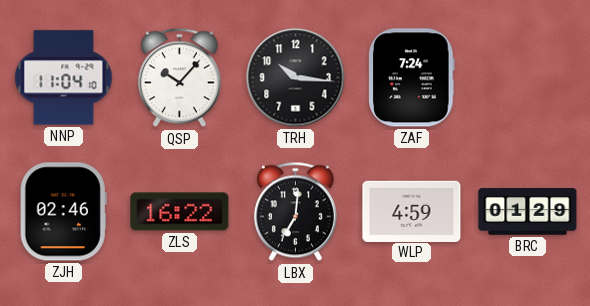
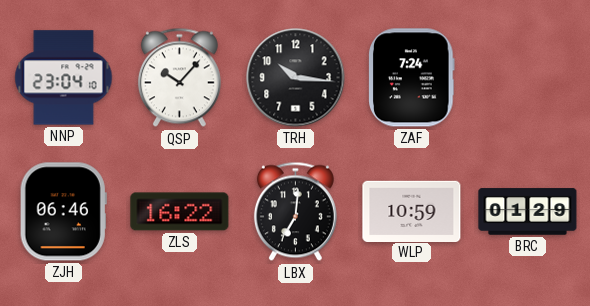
NNP: 11:04 -> 23:04 (64, 78)
ZJH: 02:46 -> 06:46 (63, 212)
WLP: 4:59 -> 10:59 (412, 211)
